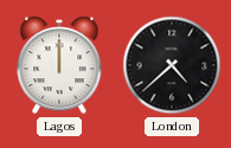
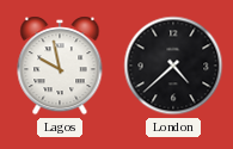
Lagos: 12:00 -> 9:58 (60, 66)
